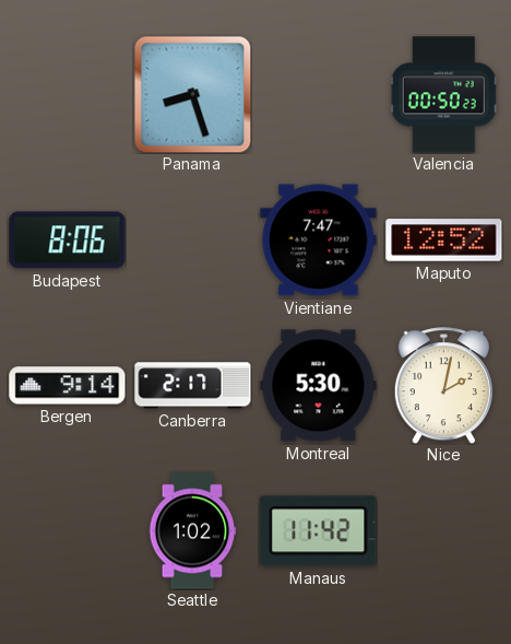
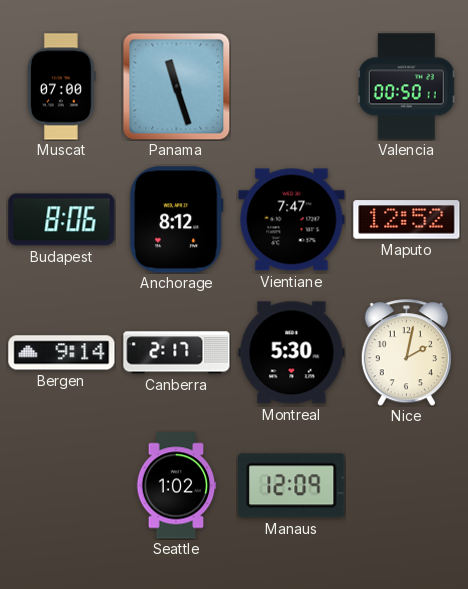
Muscat: none -> 07:00 (62, 87)
Panama: 8:27 -> 11:27 (176, 86)
Valencia: 00:50:23 -> 00:50:11 (406, 87)
Anchorage: none -> 8:12 (176, 220)
Manaus: 11:42 -> 12:09 (292, 486)
